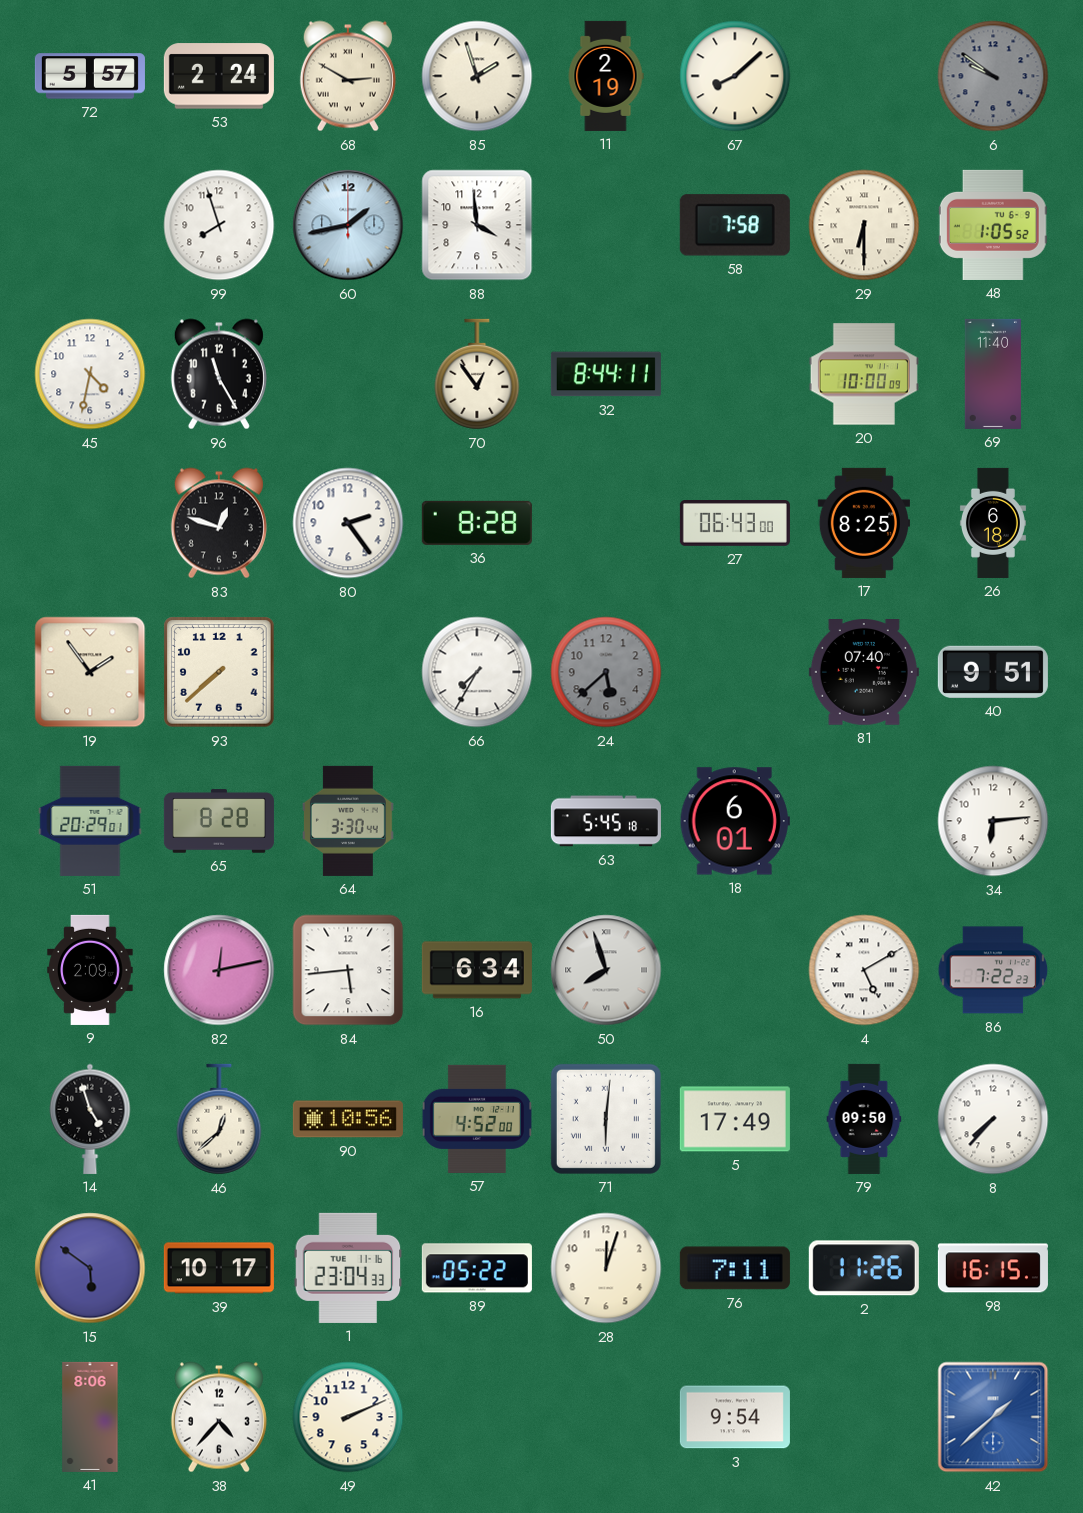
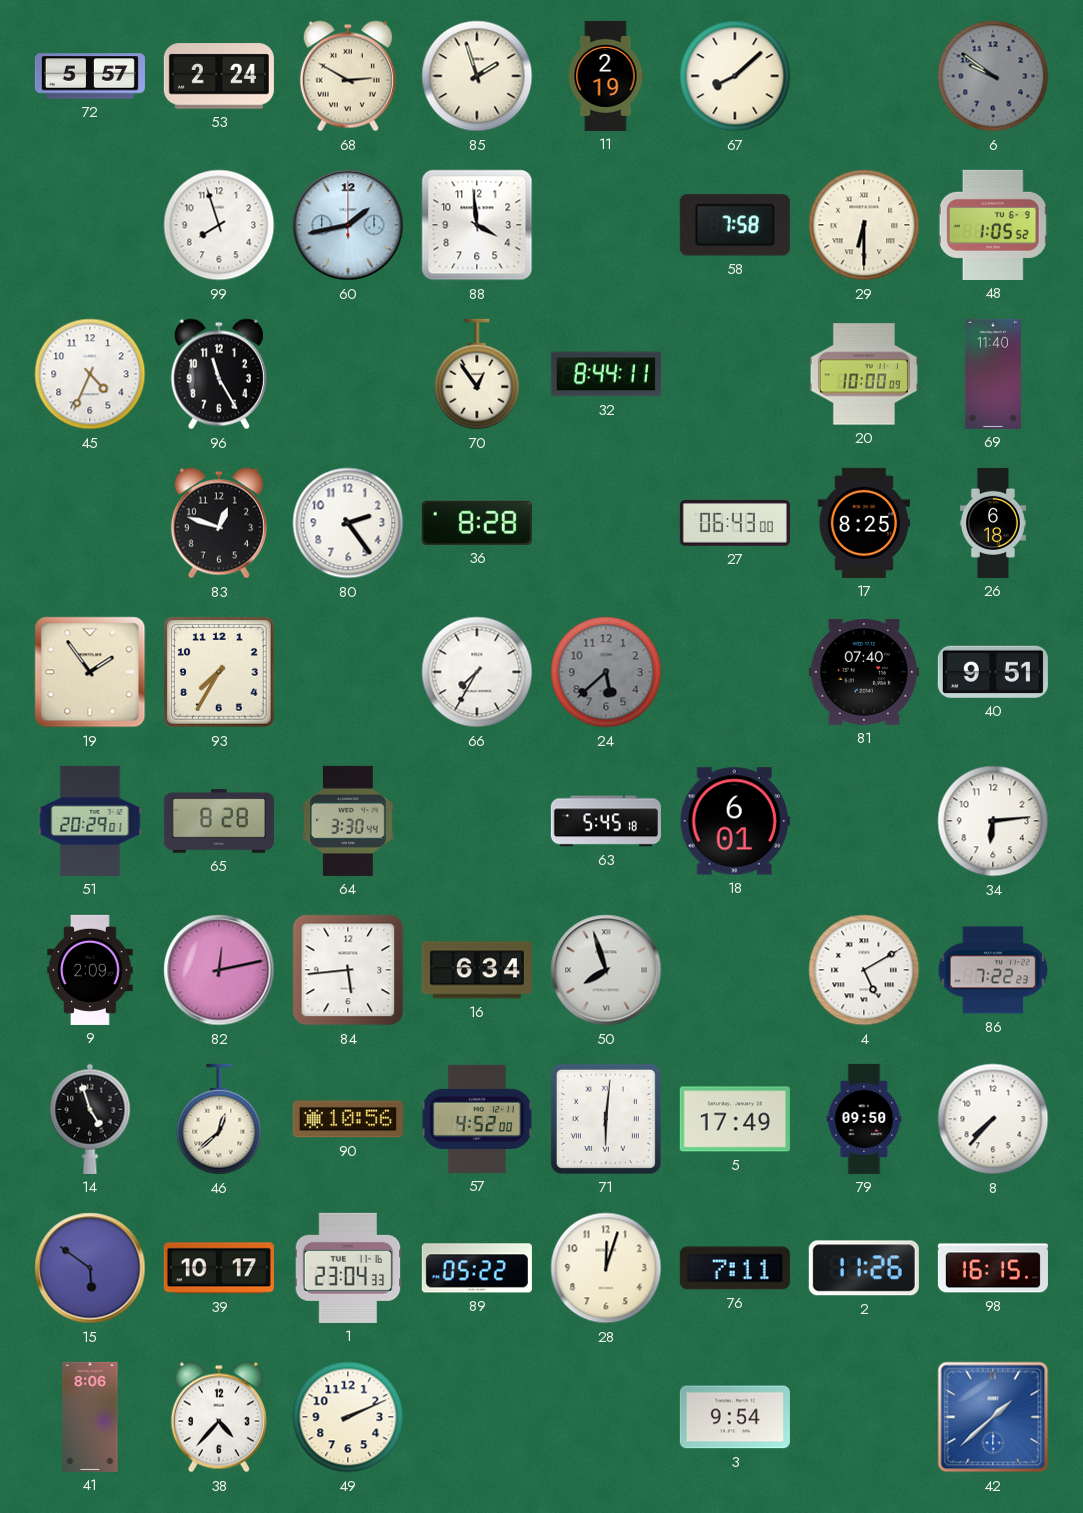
45: 4:32 -> 4:34 (90, 374)
93: 7:38 -> 7:35 (219, 672)
